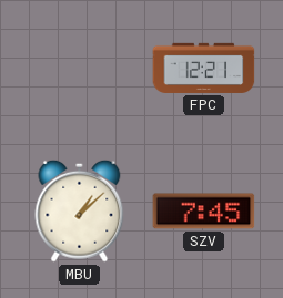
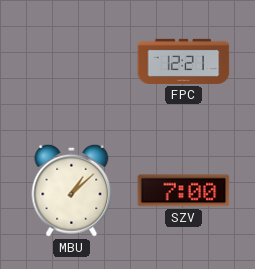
SZV: 7:45 -> 7:00 (184, 191)
